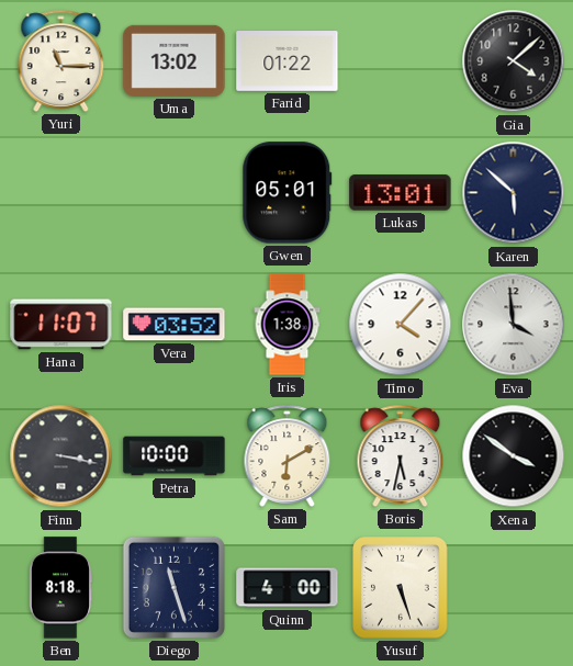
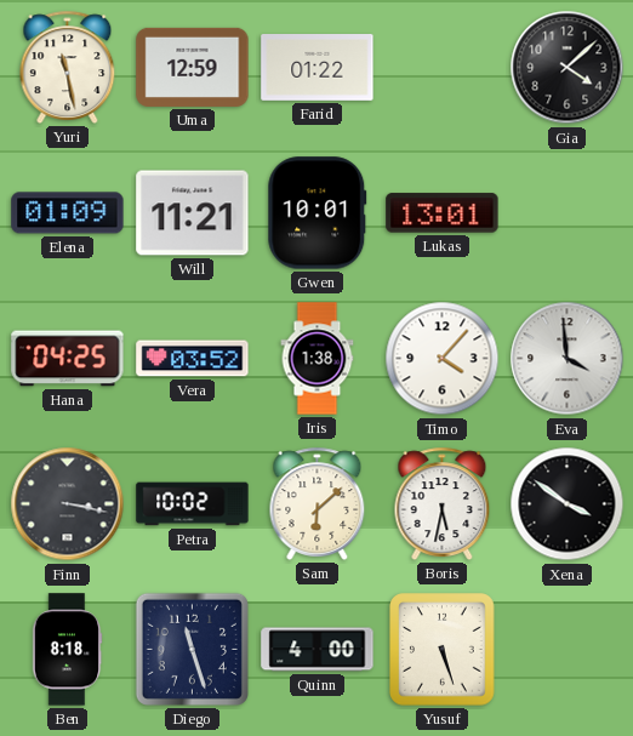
Yuri: 11:15 -> 11:28 (68, 67)
Uma: 13:02 -> 12:59 (193, 67)
Elena: none -> 01:09 (68, 213)
Will: none -> 11:21 (193, 213)
Gwen: 05:01 -> 10:01 (318, 213)
Karen: 5:52 -> none (514, 193)
Hana: 11:07 -> 04:25 (68, 359)
Petra: 10:00 -> 10:02 (193, 504)
Sam: 6:10 -> 6:08 (318, 503)
